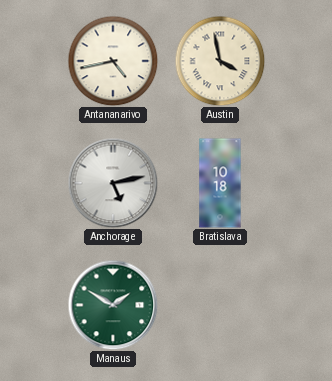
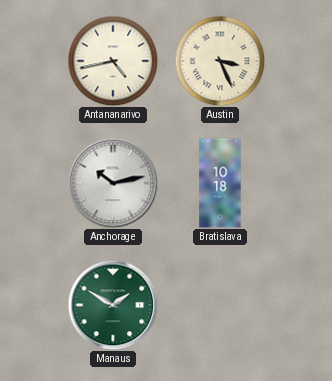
Austin: 3:58 -> 3:26 (220, 61)
Anchorage: 5:13 -> 10:13 (113, 183)
